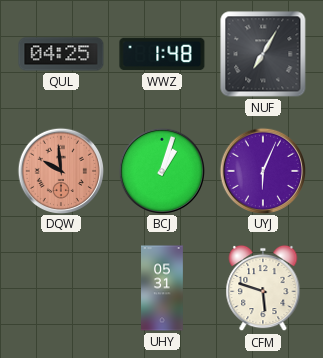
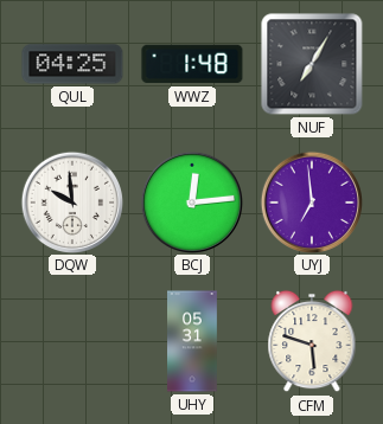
DQW dial: salmon -> white (71, 201)
BCJ: 1:03 -> 12:14 (191, 201)
UYJ: 6:04 -> 6:59 (311, 201)
